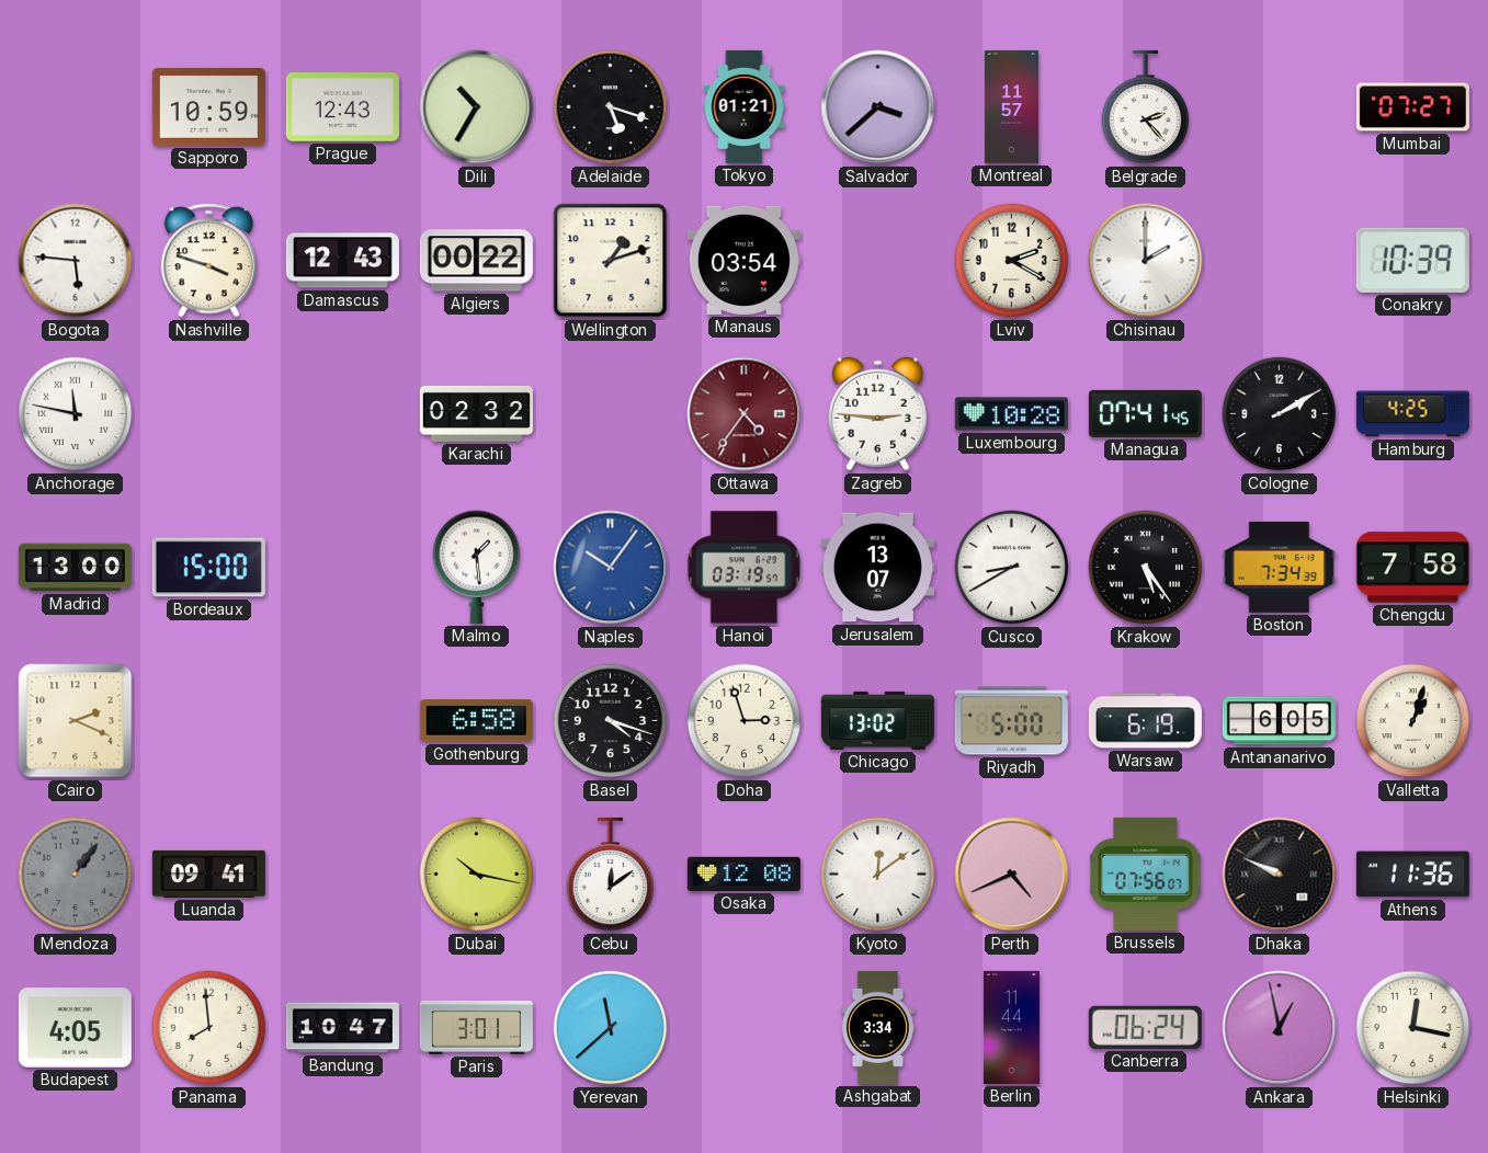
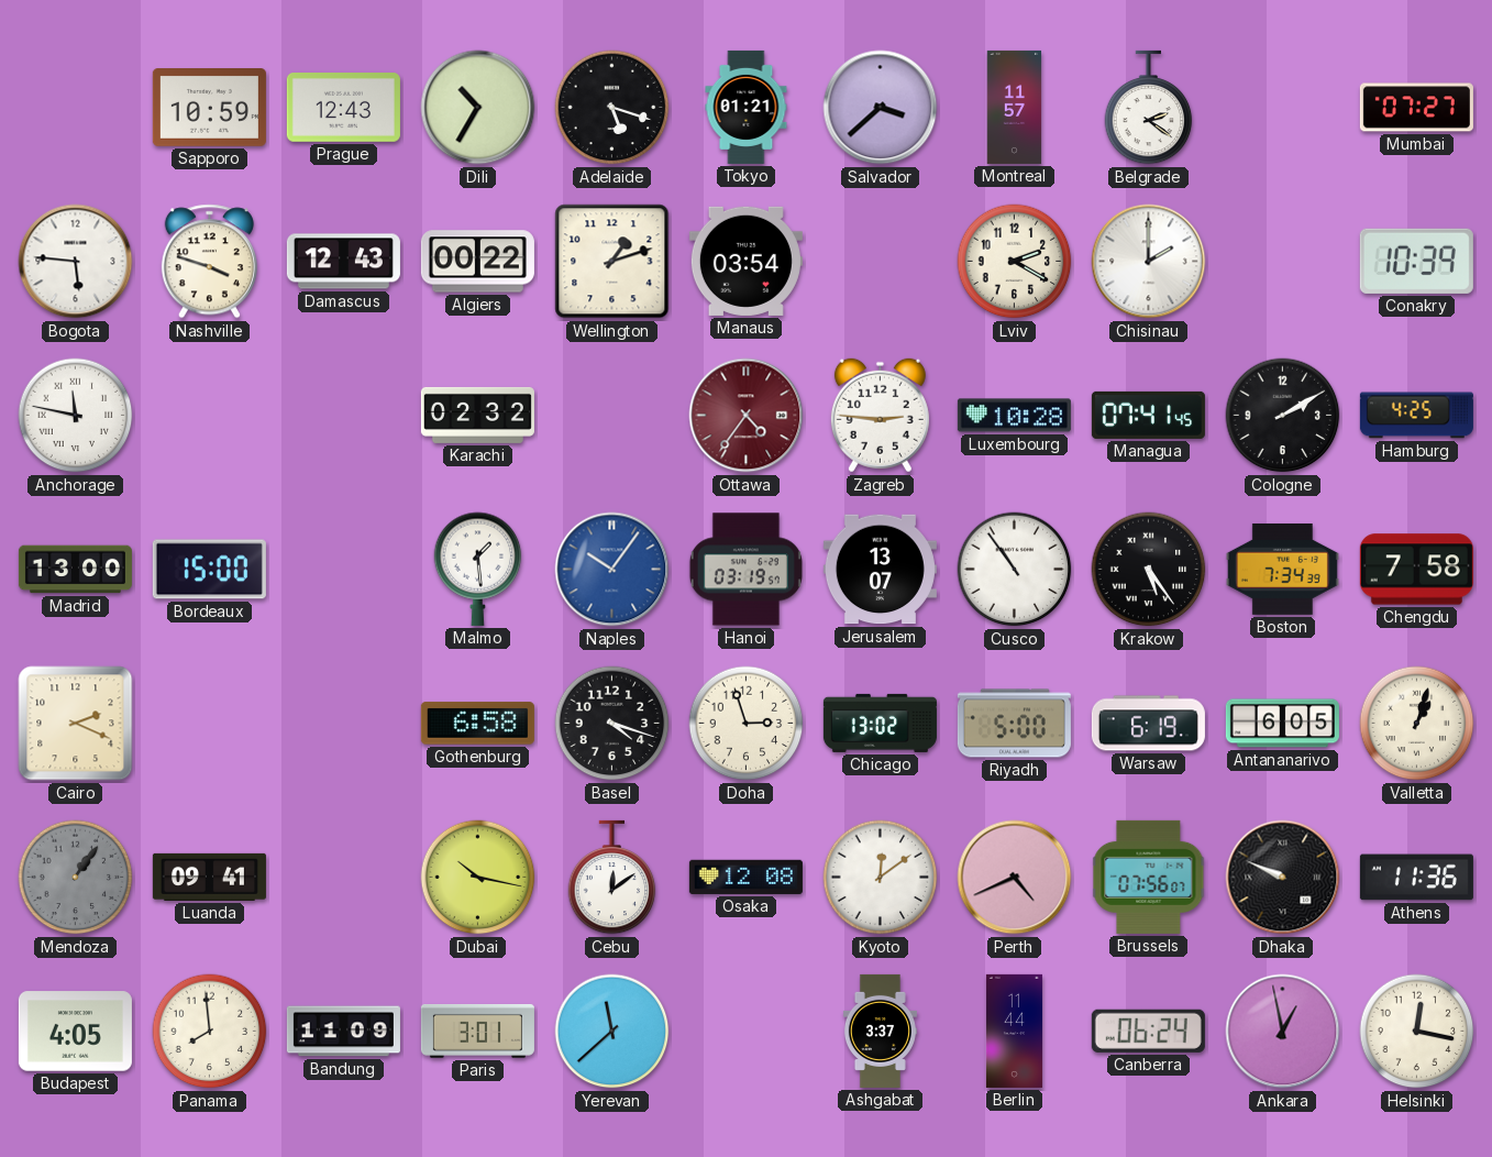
Belgrade: 2:23 -> 2:21 (1149, 108)
Cusco: 8:40 -> 10:54 (1015, 570)
Bandung: 10:47 -> 11:09 (343, 1032)
Ashgabat: 3:34 -> 3:37 (880, 1031)
